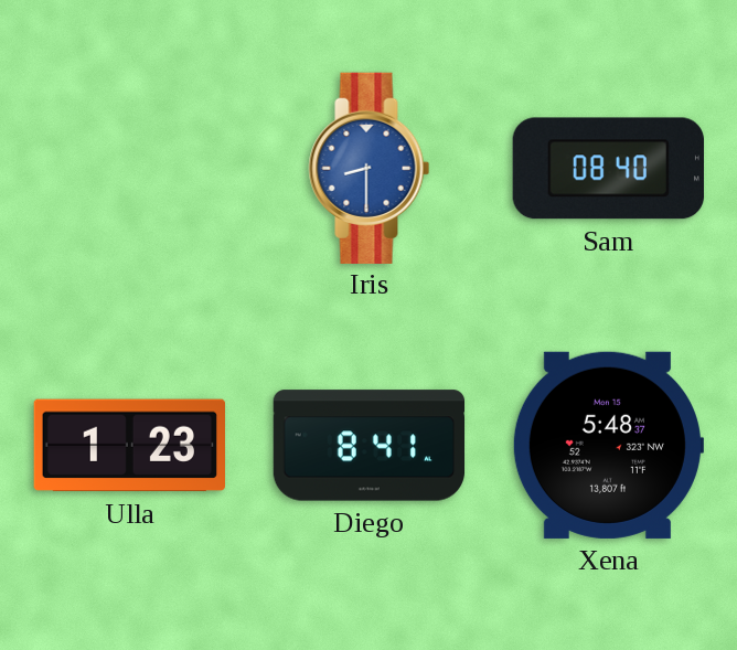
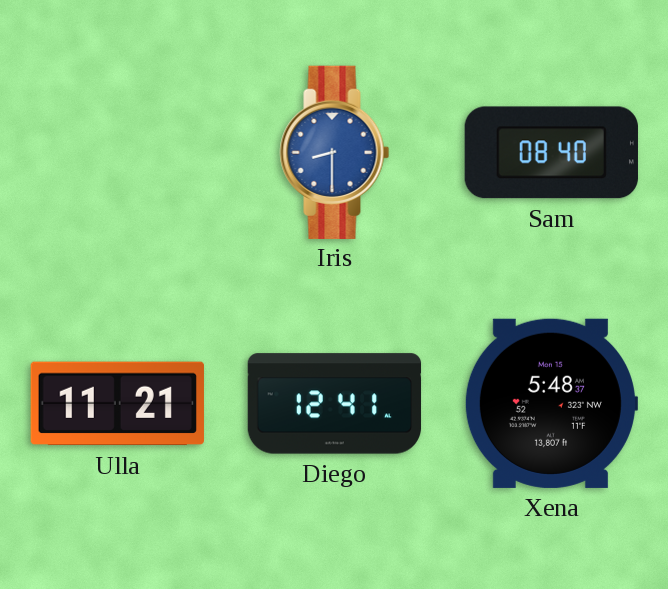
Ulla: 1:23 -> 11:21 (117, 404)
Diego: 8:41 -> 12:41 (335, 404)
